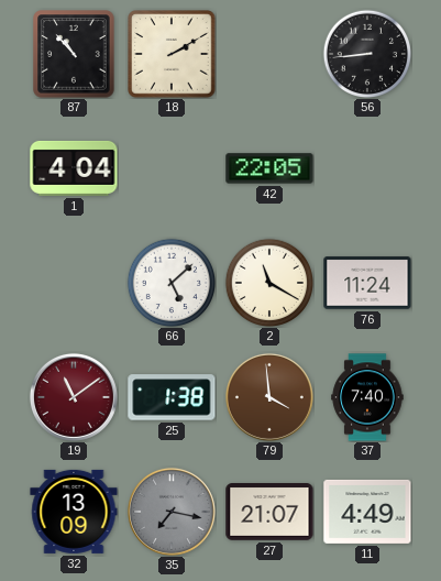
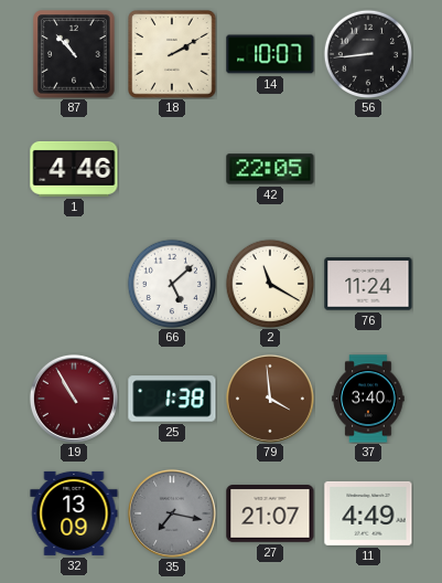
14: none -> 10:07 (270, 54)
1: 4:04 -> 4:46 (74, 169)
19: 11:09 -> 10:55 (74, 399)
37: 7:40 -> 3:40 (368, 399)
